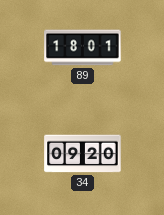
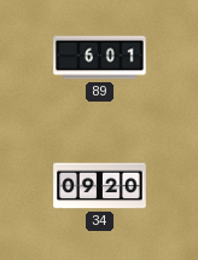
89: 18:01 -> 6:01 (100, 58)
